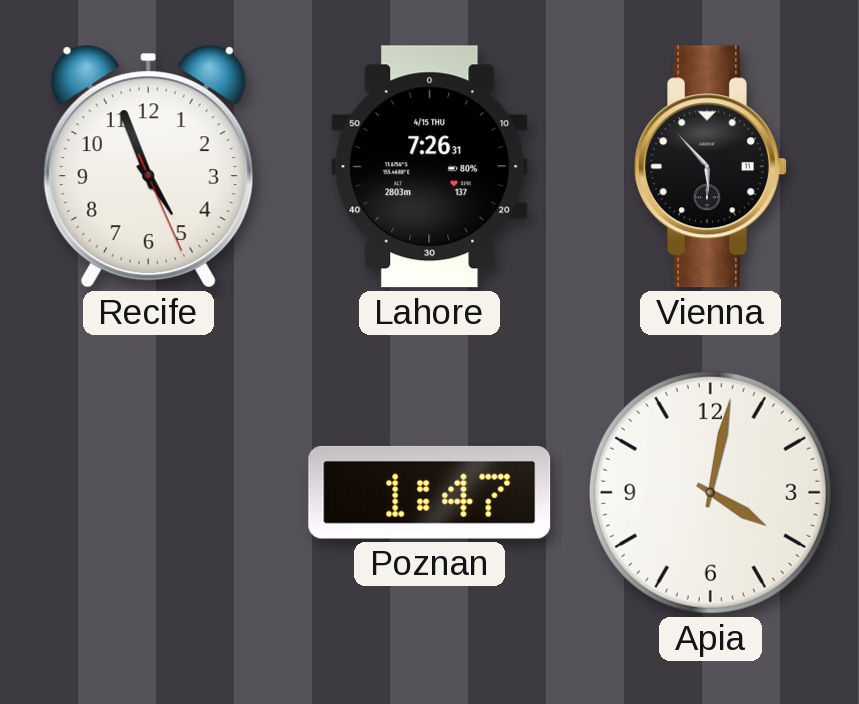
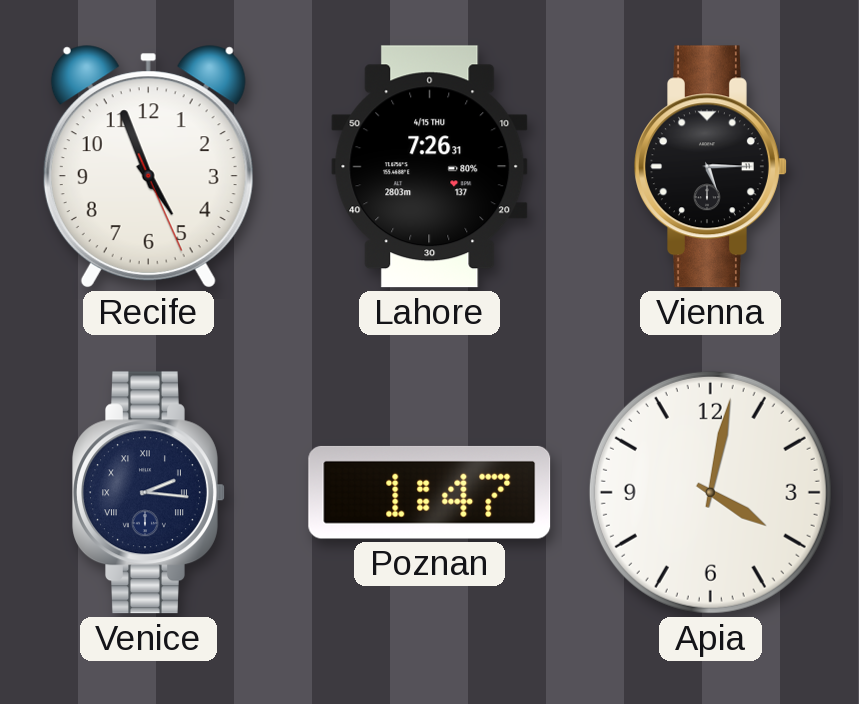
Vienna: 5:53 -> 5:15 (711, 167)
Venice: none -> 2:16 (149, 493)
